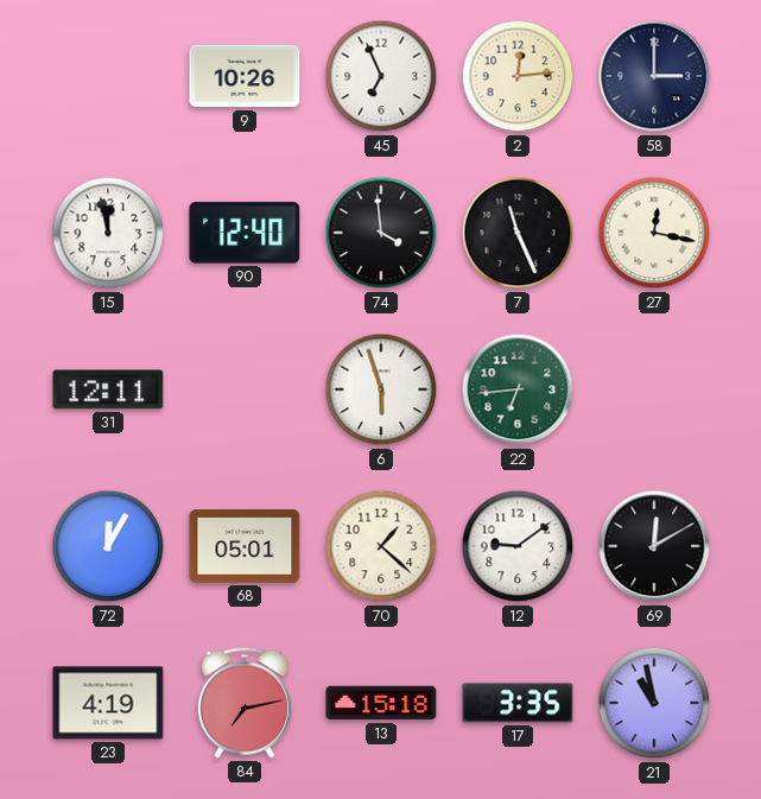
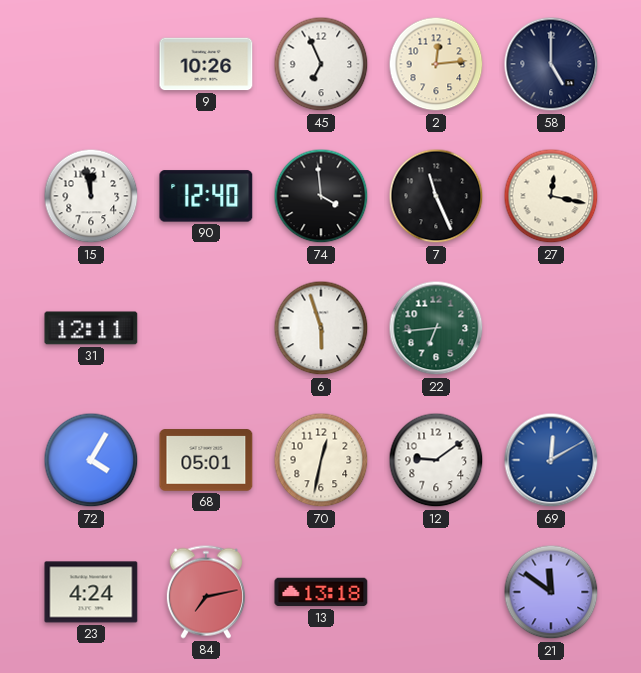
58: 3:00 -> 5:00 (551, 64)
72: 12:05 -> 4:05 (91, 460)
70: 1:22 -> 12:32 (321, 460)
69 dial: black -> blue (551, 460)
23: 4:19 -> 4:24 (91, 592)
13: 15:18 -> 13:18 (321, 592)
17: 3:35 -> none (518, 703)
21: 10:58 -> 11:51 (551, 592)
